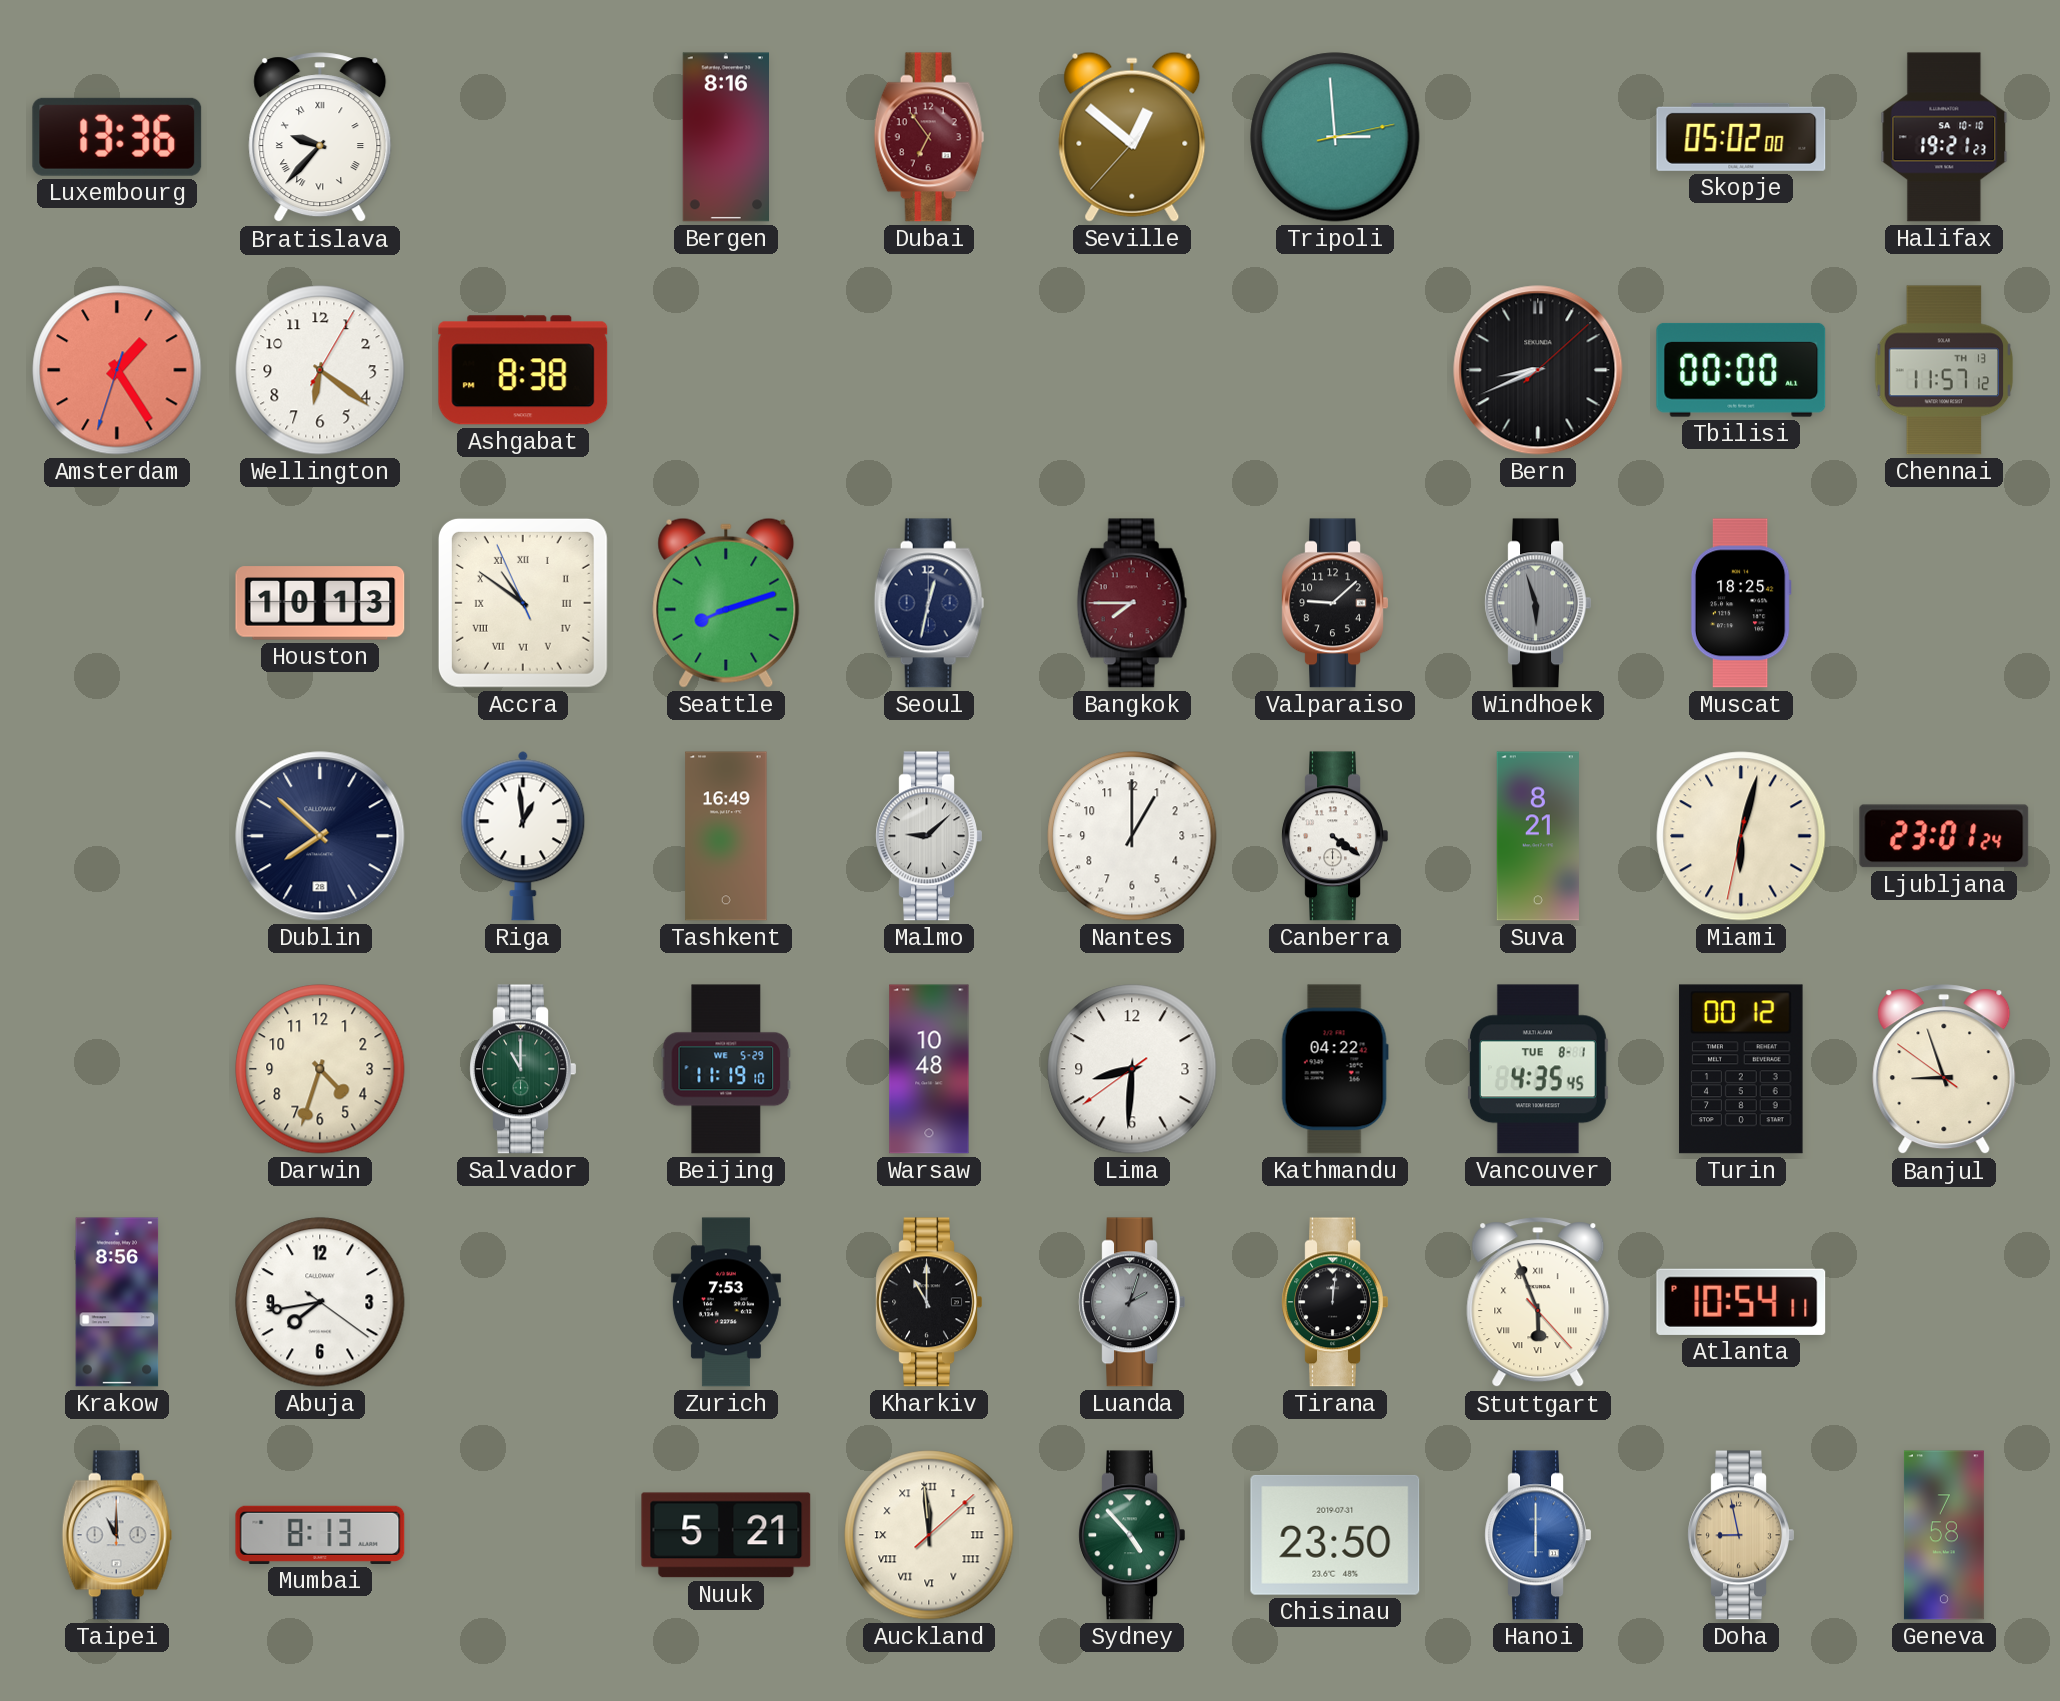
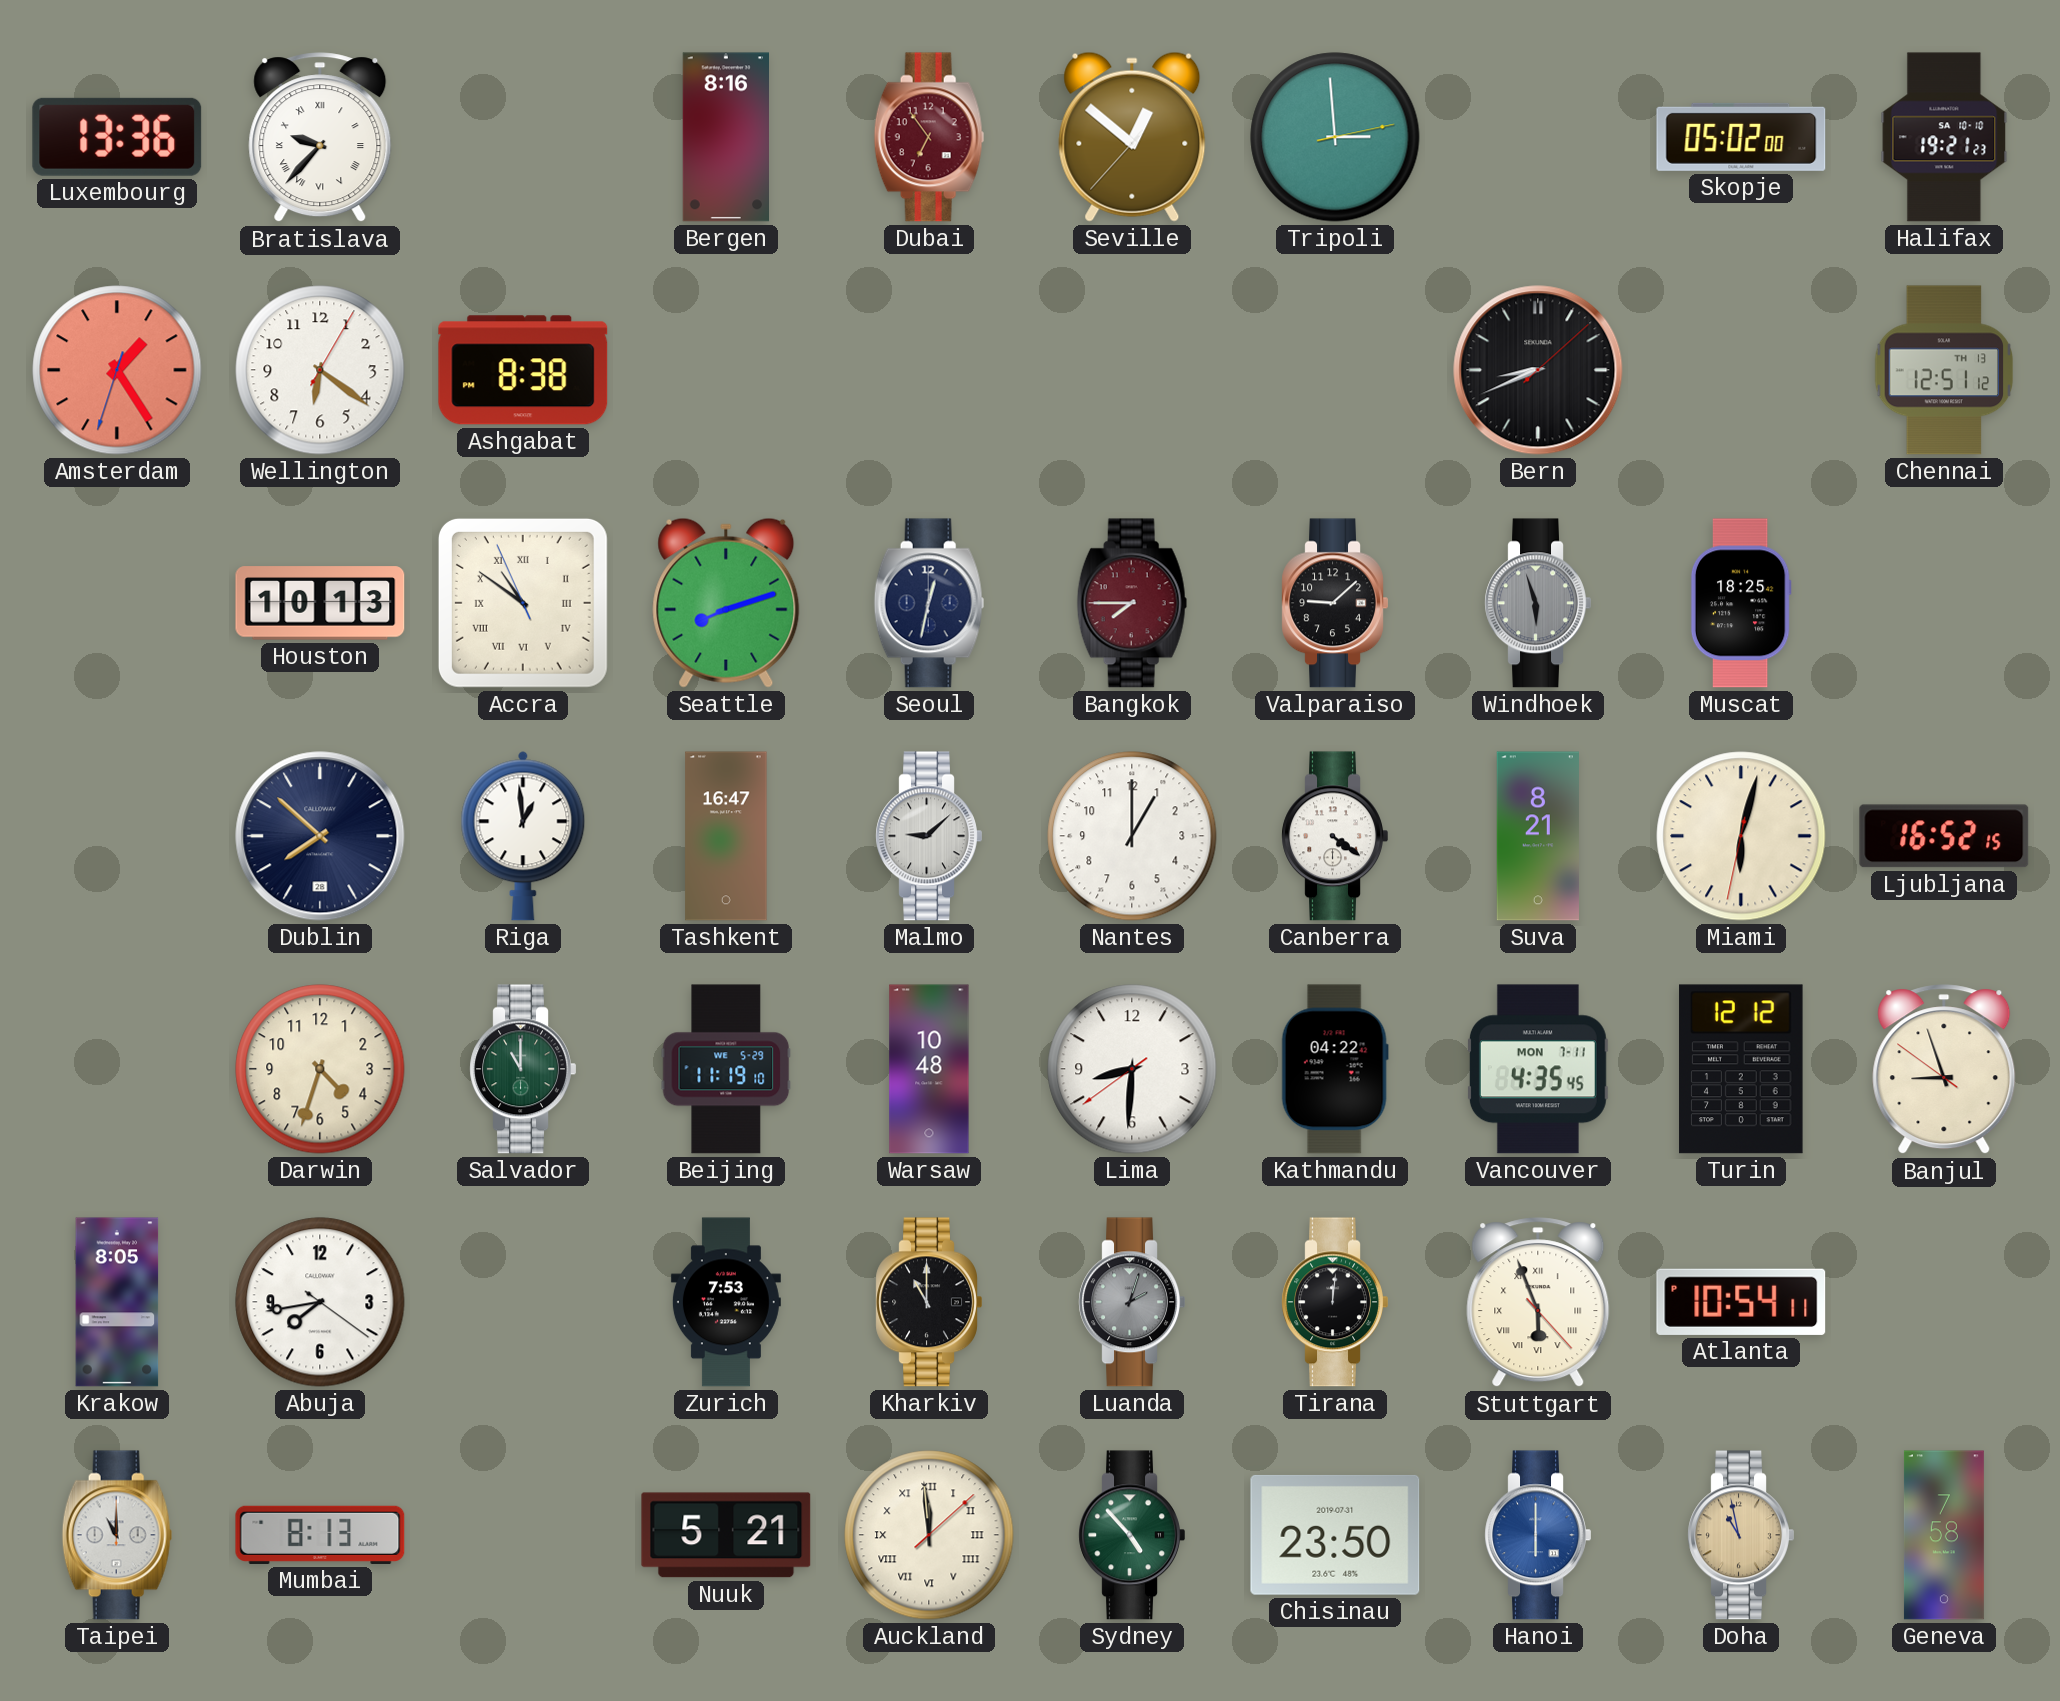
Tbilisi: 00:00 -> none (1741, 370)
Chennai: 11:57 -> 12:51 (1944, 370)
Tashkent: 16:49 -> 16:47 (726, 836)
Ljubljana: 23:01 -> 16:52 (1944, 836)
Vancouver date: TUE 8-1 -> MON 7-11 (1538, 1069)
Turin: 00:12 -> 12:12 (1741, 1069)
Krakow: 8:56 -> 8:05 (117, 1302)
Doha: 8:58 -> 10:58 (1741, 1535)
